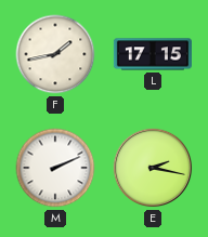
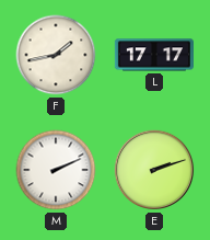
L: 17:15 -> 17:17 (154, 55)
E: 2:17 -> 2:12 (154, 170)
